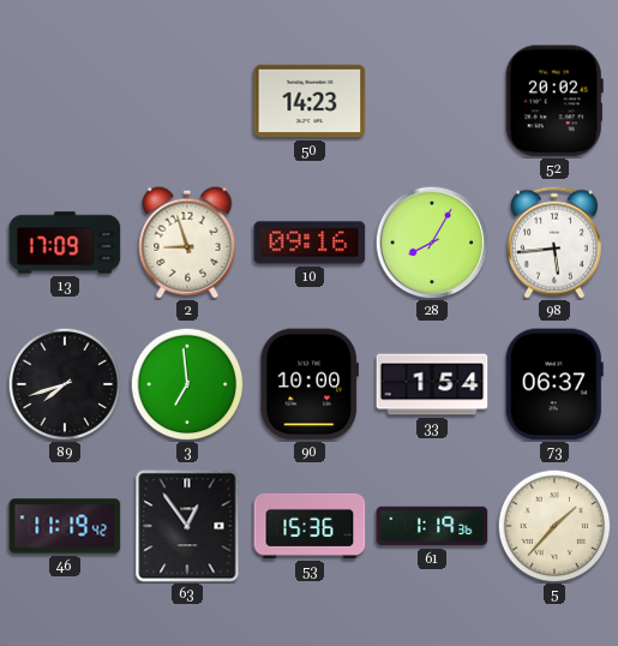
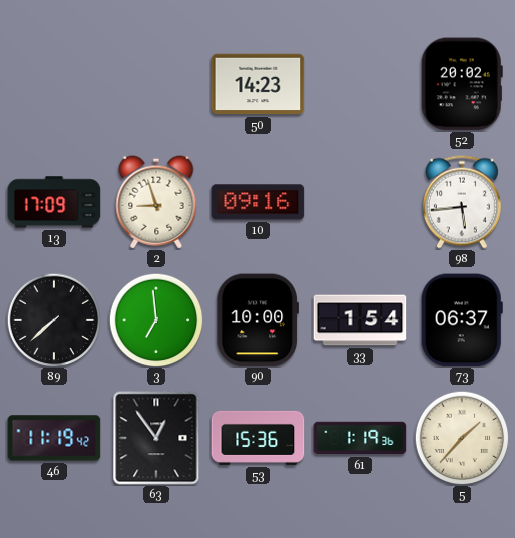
28: 8:05 -> none (432, 243)
89: 7:42 -> 7:38 (54, 320)
